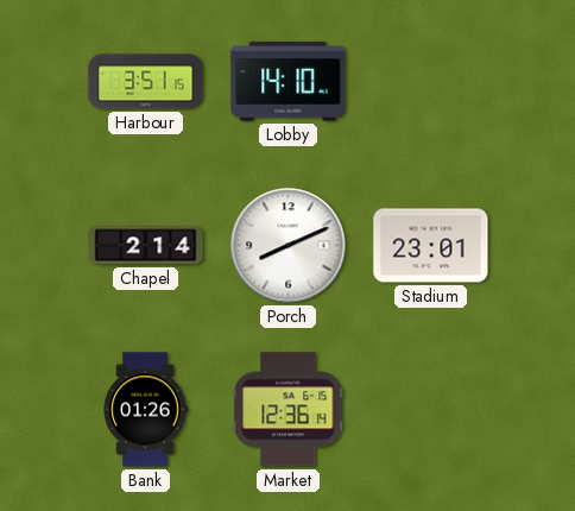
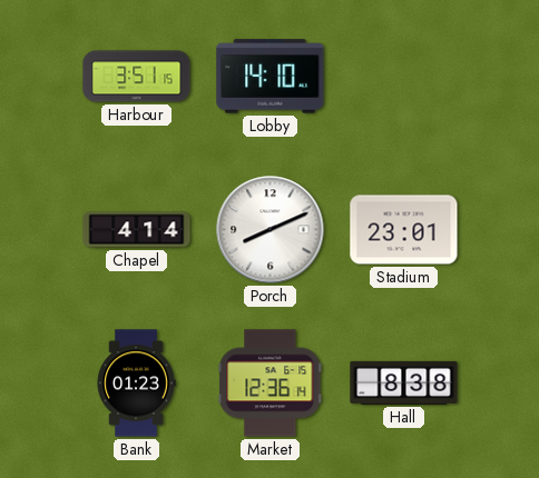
Chapel: 2:14 -> 4:14 (137, 230)
Bank: 01:26 -> 01:23 (136, 384)
Hall: none -> 8:38 (404, 382)
